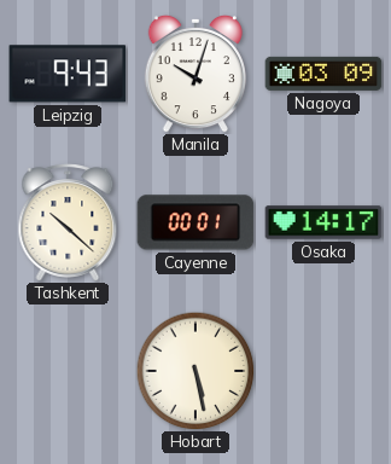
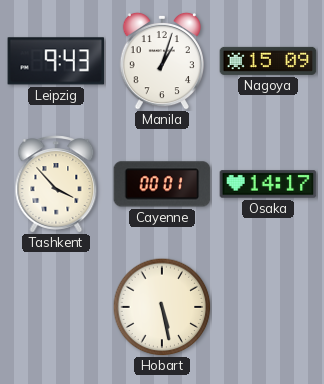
Manila: 10:03 -> 1:03 (162, 61)
Nagoya: 03:09 -> 15:09 (268, 61)
Tashkent: 10:22 -> 3:53 (56, 184)
